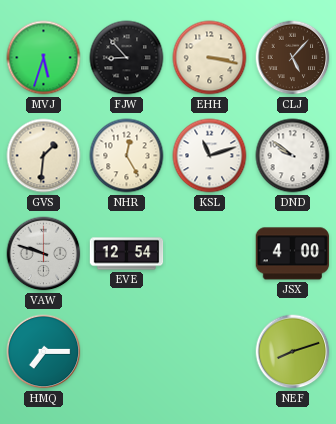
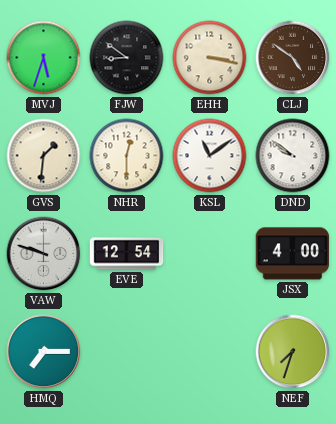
FJW: 8:53 -> 8:51 (127, 58)
CLJ: 5:07 -> 4:51 (293, 58)
NHR: 12:25 -> 12:30 (127, 156)
KSL: 11:12 -> 11:09 (210, 156)
NEF: 8:12 -> 7:33 (293, 352)
